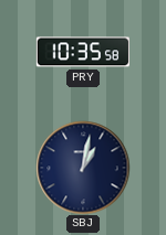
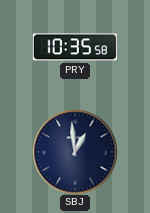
SBJ: 1:02 -> 12:59 (75, 152)
